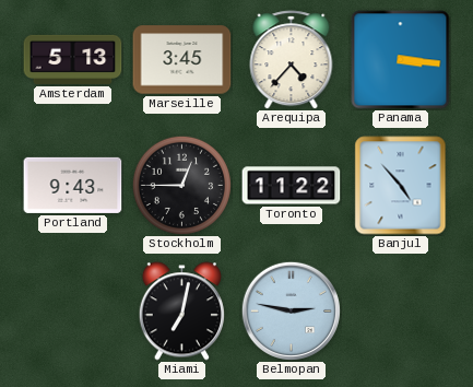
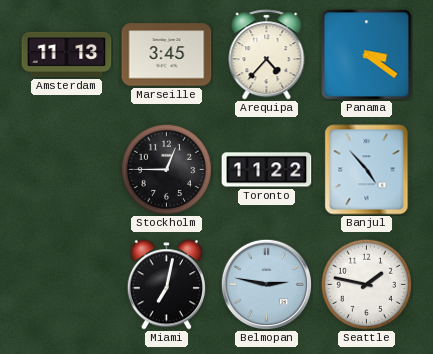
Amsterdam: 5:13 -> 11:13 (67, 54)
Panama: 3:16 -> 3:21 (367, 55)
Portland: 9:43 -> none (73, 185)
Seattle: none -> 1:47 (366, 284)
